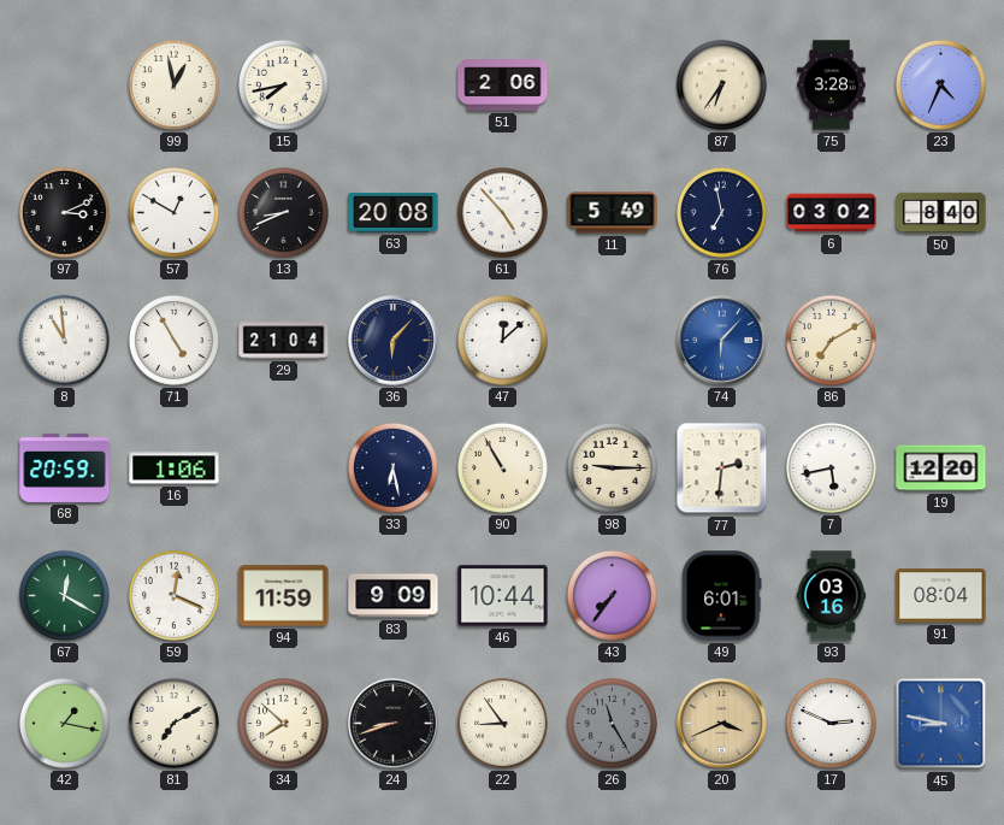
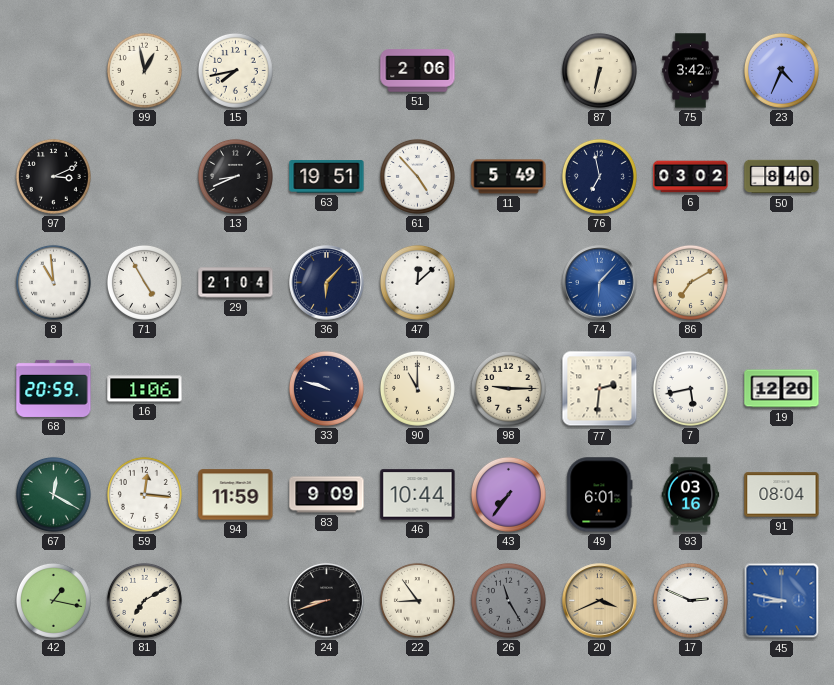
87: 6:36 -> 6:32 (599, 70)
75: 3:28 -> 3:42 (691, 71)
57: 12:50 -> none (173, 212)
63: 20:08 -> 19:51 (327, 177)
33: 6:28 -> 9:48 (326, 388)
90: 10:55 -> 11:00 (417, 388)
59: 12:19 -> 12:16 (144, 494)
34: 7:52 -> none (283, 723)
